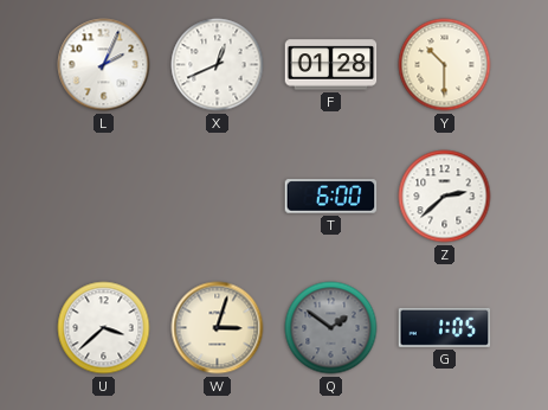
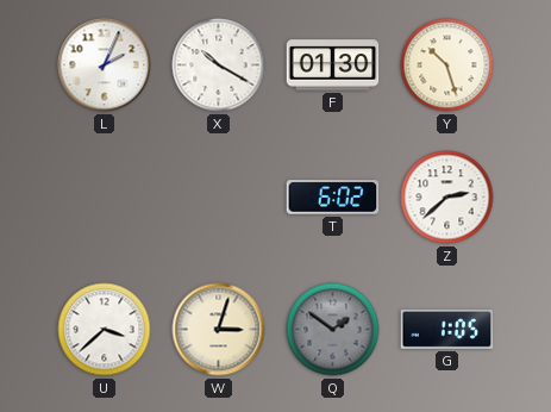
X: 12:41 -> 10:20 (219, 65)
F: 01:28 -> 01:30 (333, 65)
Y: 10:30 -> 10:27 (447, 65)
T: 6:00 -> 6:02 (333, 198)
